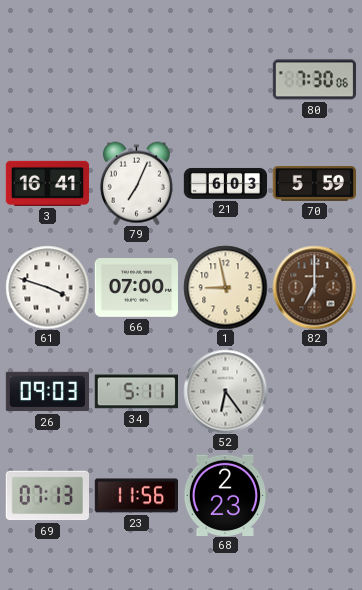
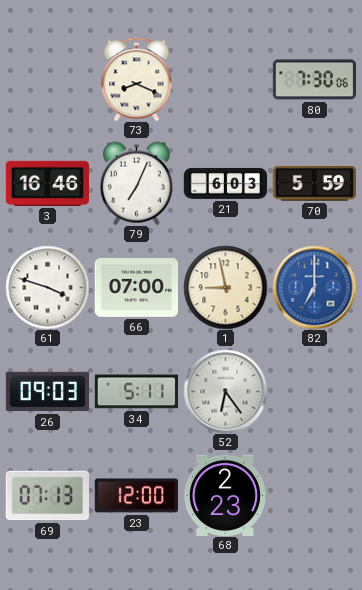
73: none -> 8:19 (137, 79)
3: 16:41 -> 16:46 (47, 183)
82 dial: brown -> blue (314, 287)
23: 11:56 -> 12:00 (136, 496)
